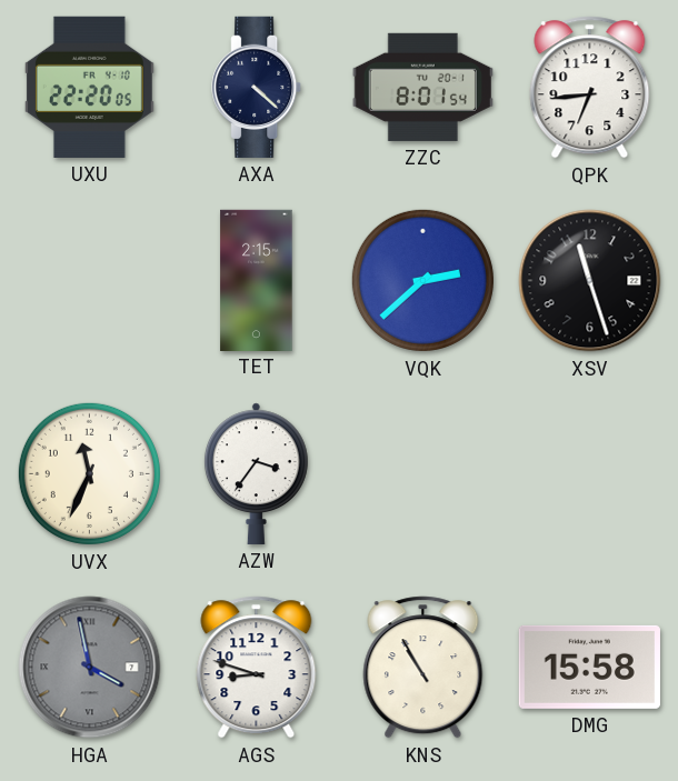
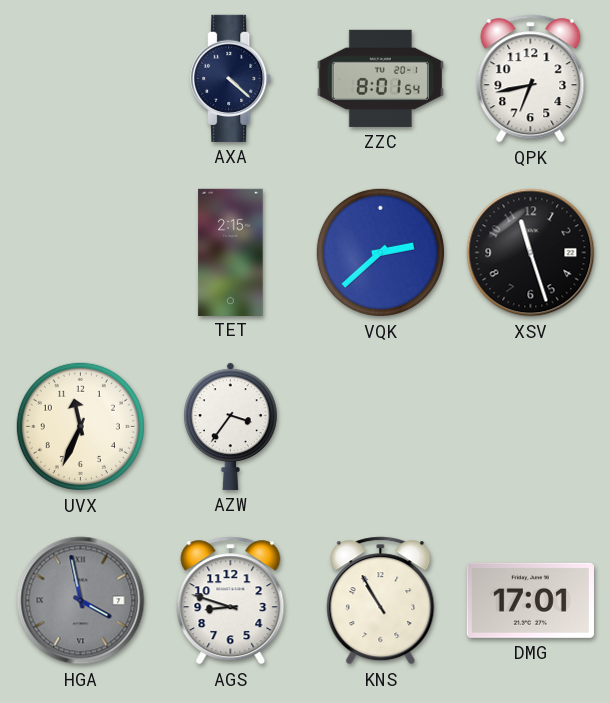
UXU: 22:20 -> none (89, 87)
QPK: 6:44 -> 6:43 (531, 79)
DMG: 15:58 -> 17:01 (530, 600)
